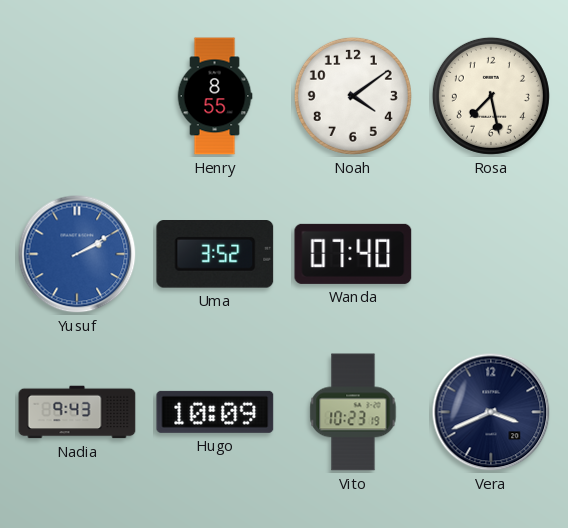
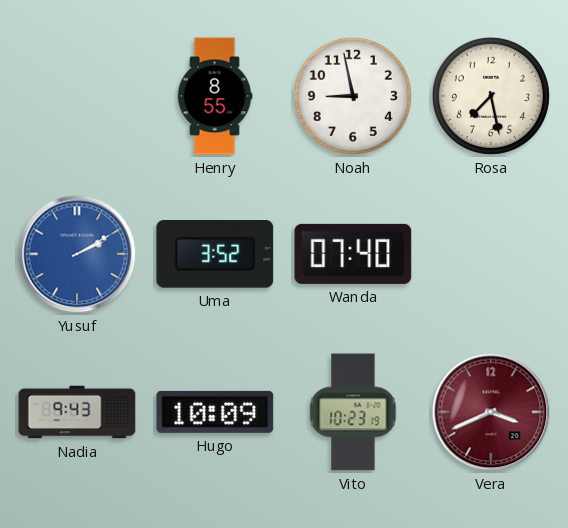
Noah: 4:09 -> 8:58 (353, 96)
Vera dial: navy -> burgundy (491, 412)
